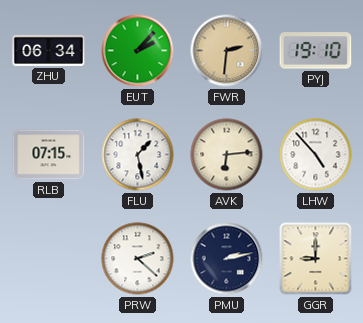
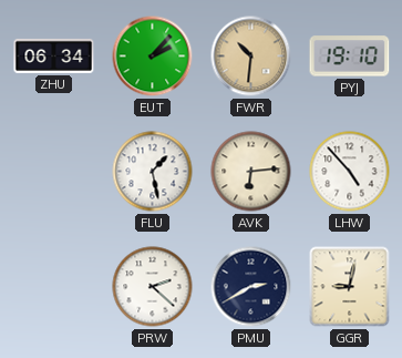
FWR: 2:31 -> 10:31 (251, 57)
RLB: 07:15 -> none (49, 155)
PMU: 2:13 -> 2:40 (251, 287)
GGR: 9:00 -> 9:02 (350, 287)
